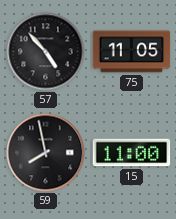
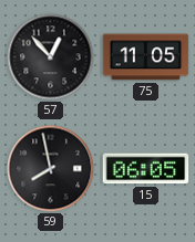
57: 4:53 -> 12:53 (51, 57)
15: 11:00 -> 06:05 (146, 169)
